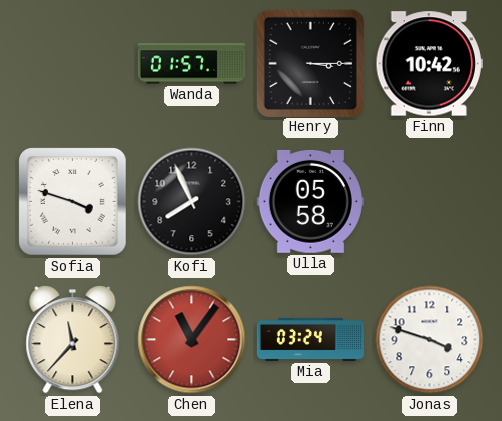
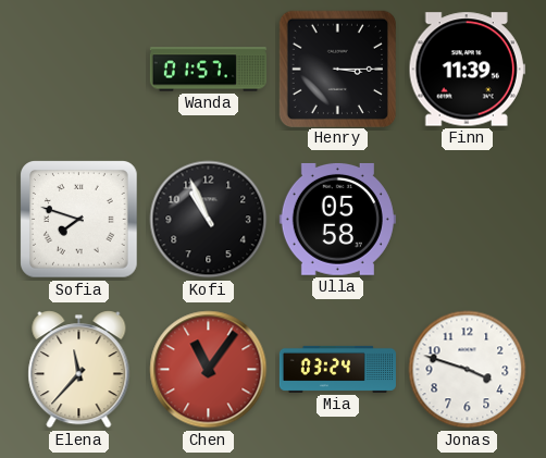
Finn: 10:42 -> 11:39 (467, 70)
Sofia: 3:48 -> 7:48 (79, 220)
Kofi: 7:56 -> 10:56 (209, 220)
